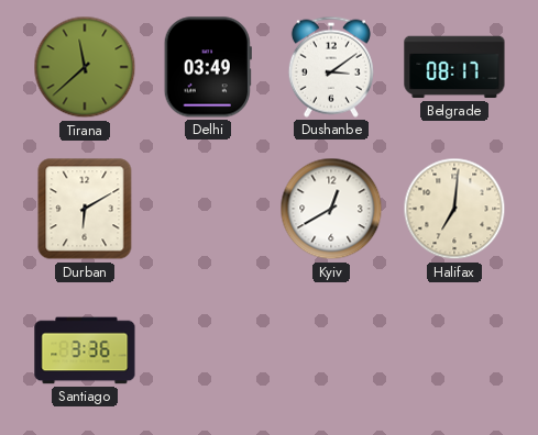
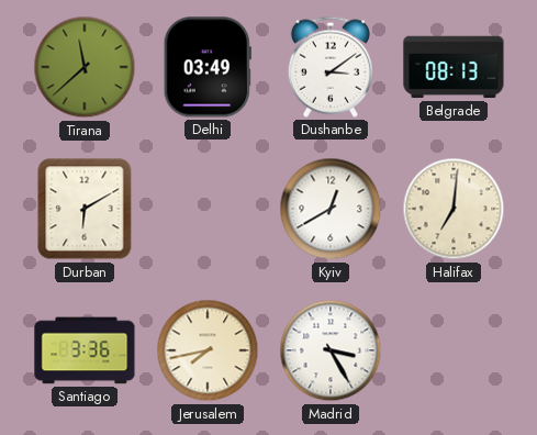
Belgrade: 08:17 -> 08:13 (454, 67)
Jerusalem: none -> 7:43 (208, 350)
Madrid: none -> 3:25 (331, 350)
